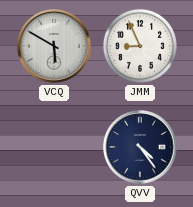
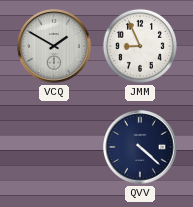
VCQ: 5:50 -> 1:50 (54, 46)
QVV: 4:24 -> 4:22 (140, 147)
